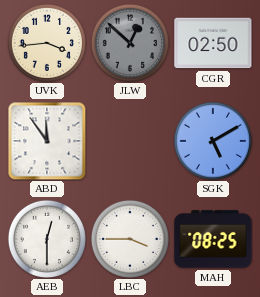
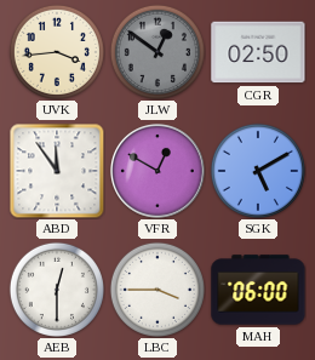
JLW: 12:52 -> 12:51 (157, 52)
VFR: none -> 12:50 (159, 172)
MAH: 08:25 -> 06:00 (258, 290)
